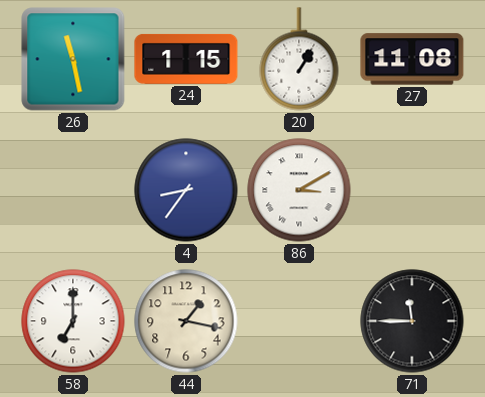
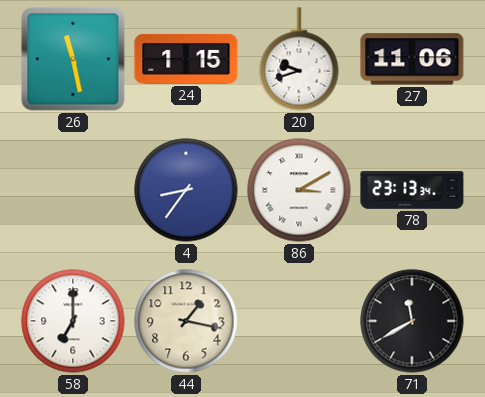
20: 1:05 -> 9:42 (299, 59)
27: 11:08 -> 11:06 (412, 59)
78: none -> 23:13 (412, 191)
71: 11:45 -> 11:40 (412, 321)
